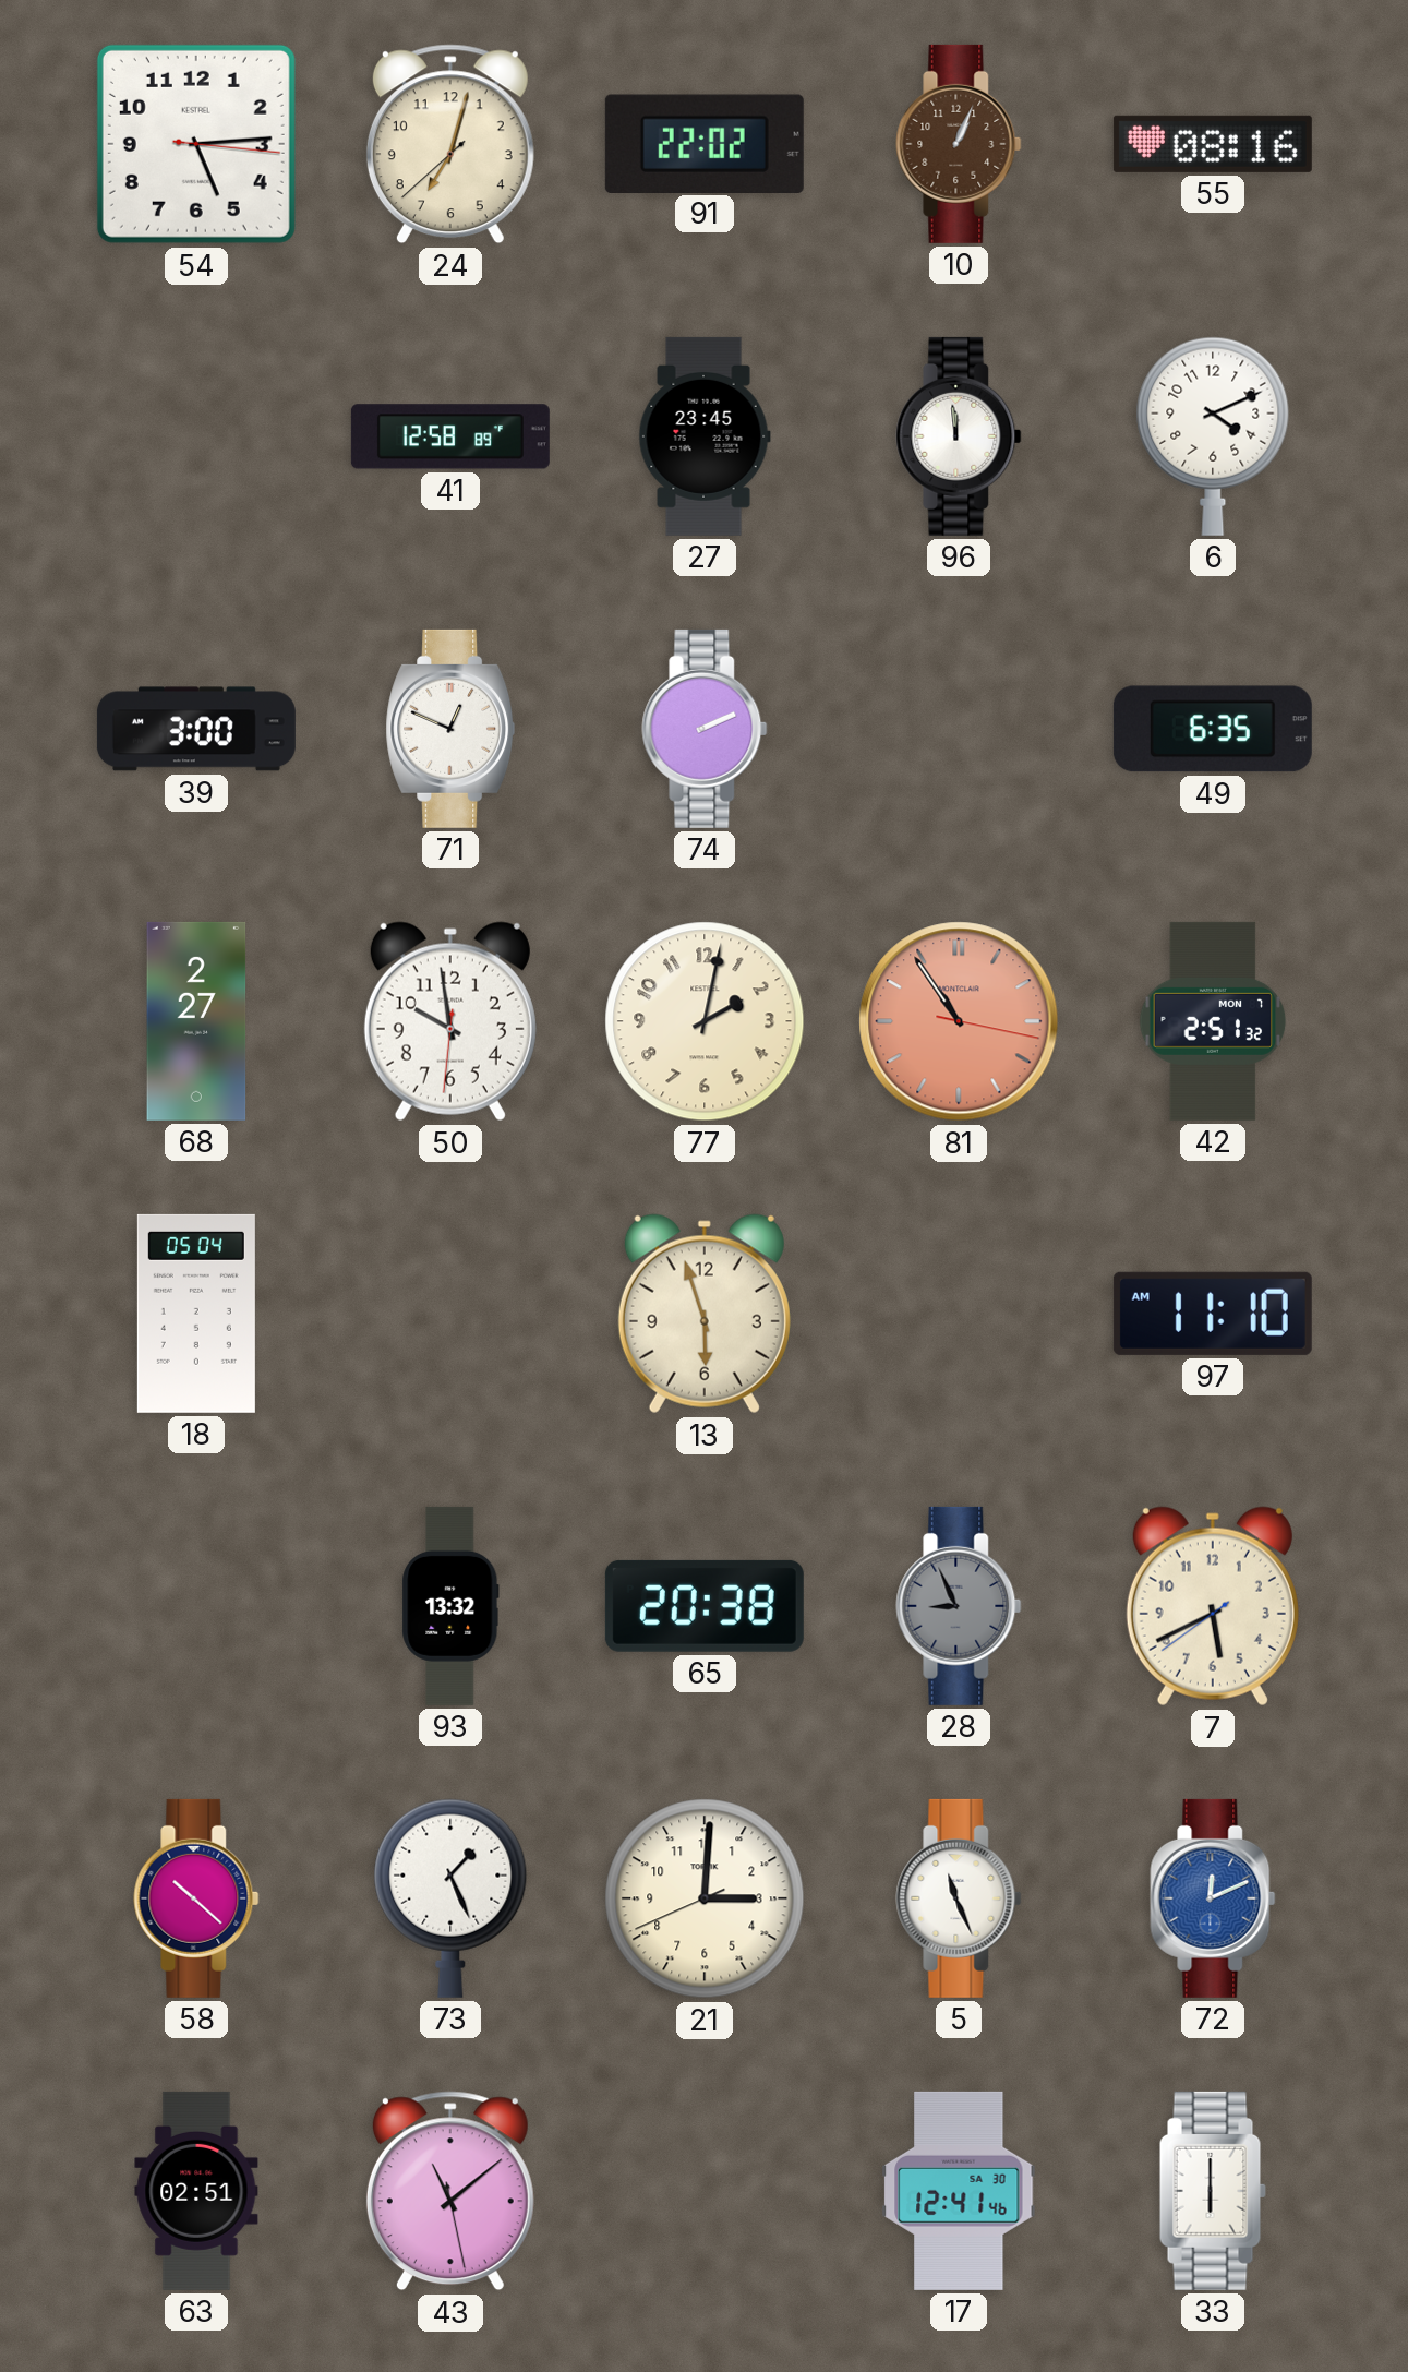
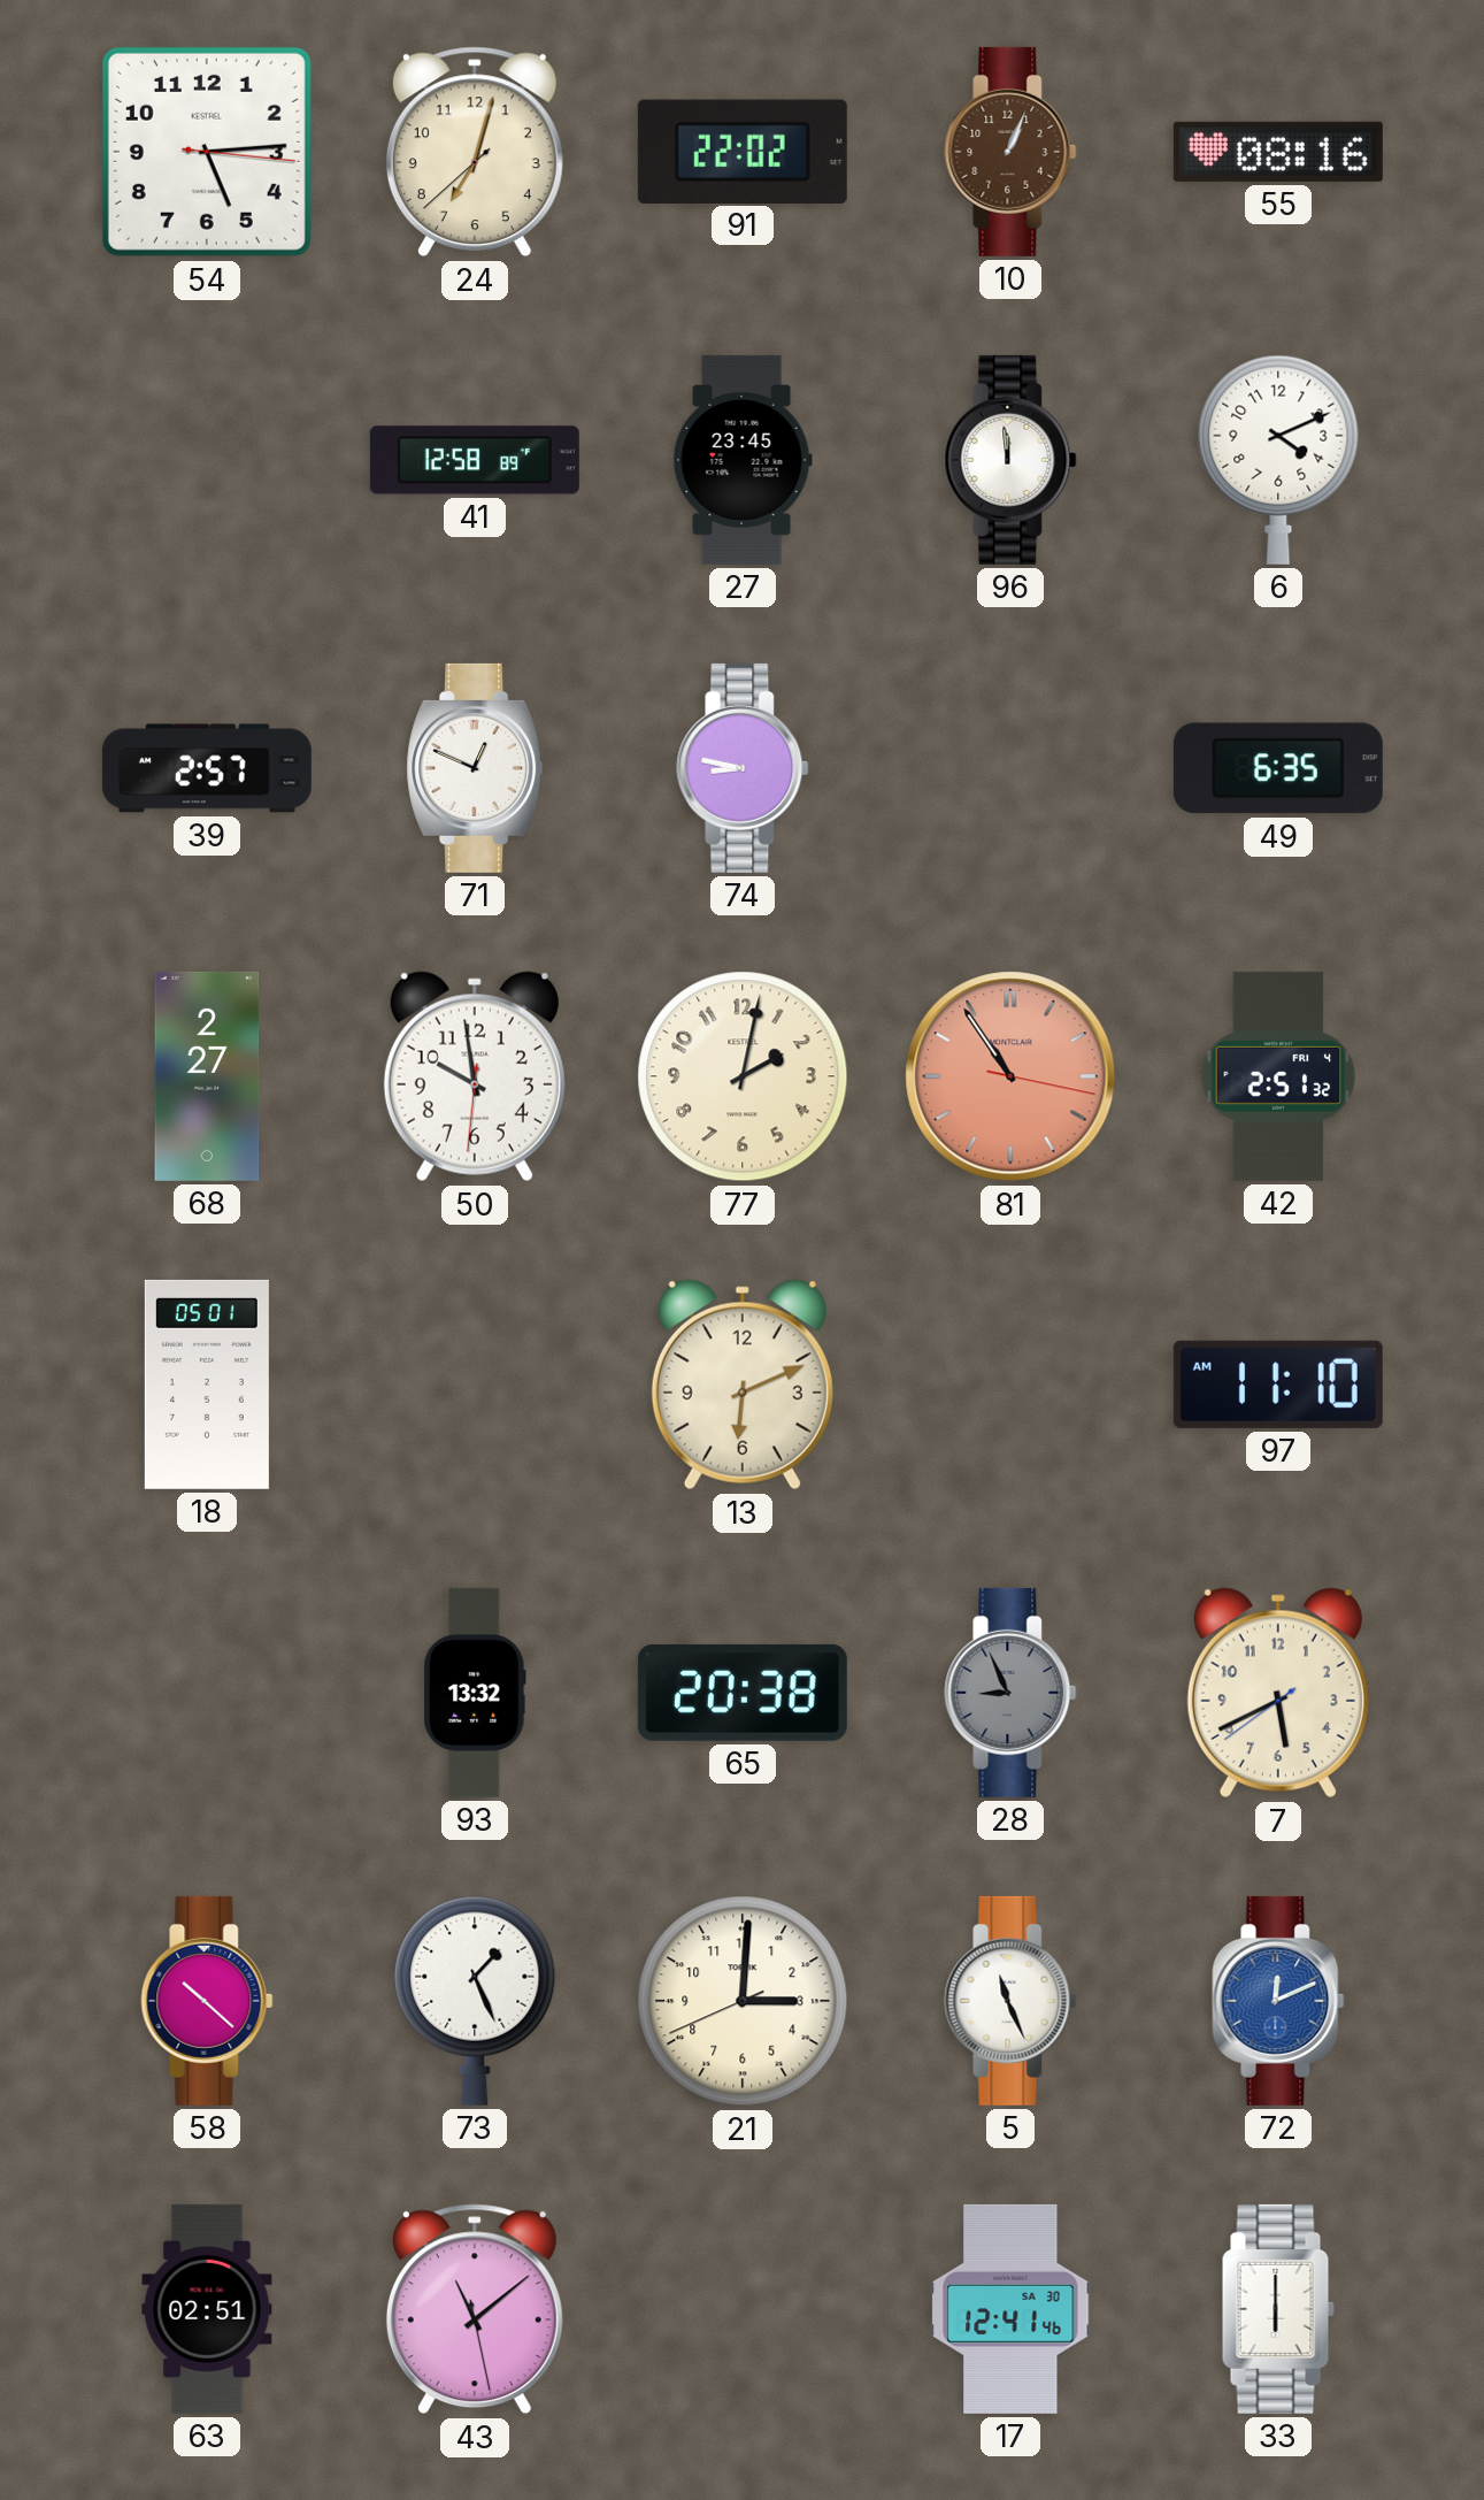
39: 3:00 -> 2:57 (207, 768)
74: 2:11 -> 8:47 (743, 768)
42 date: MON 7 -> FRI 4 (1278, 1076)
18: 05:04 -> 05:01 (207, 1385)
13: 5:57 -> 6:11 (743, 1385)
